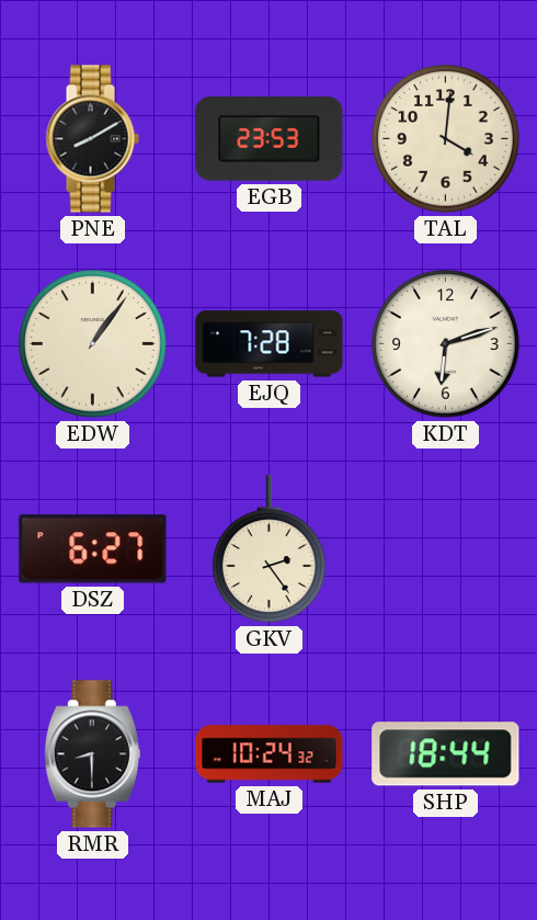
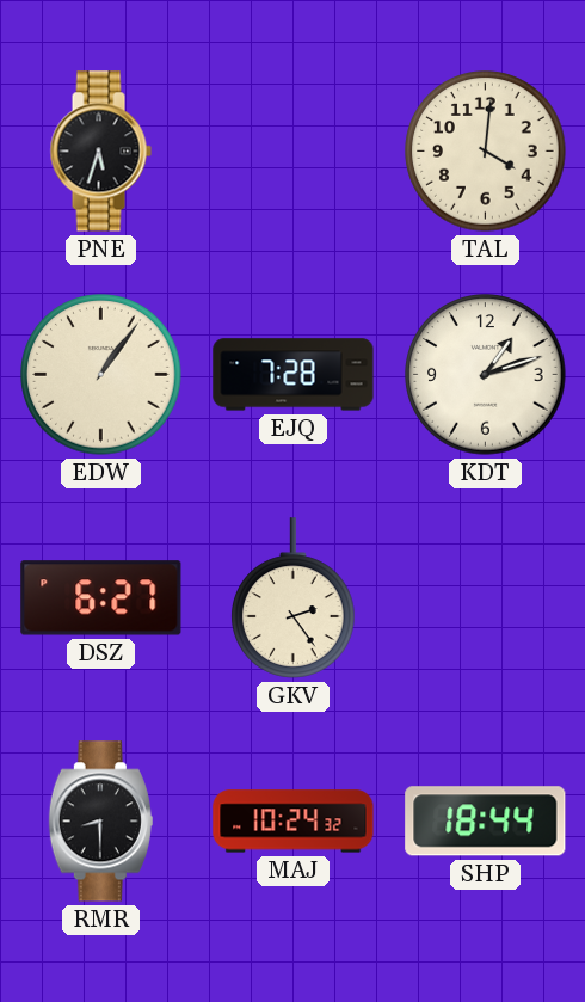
PNE: 8:10 -> 5:33 (100, 152)
EGB: 23:53 -> none (270, 139)
KDT: 6:12 -> 1:12 (486, 375)
